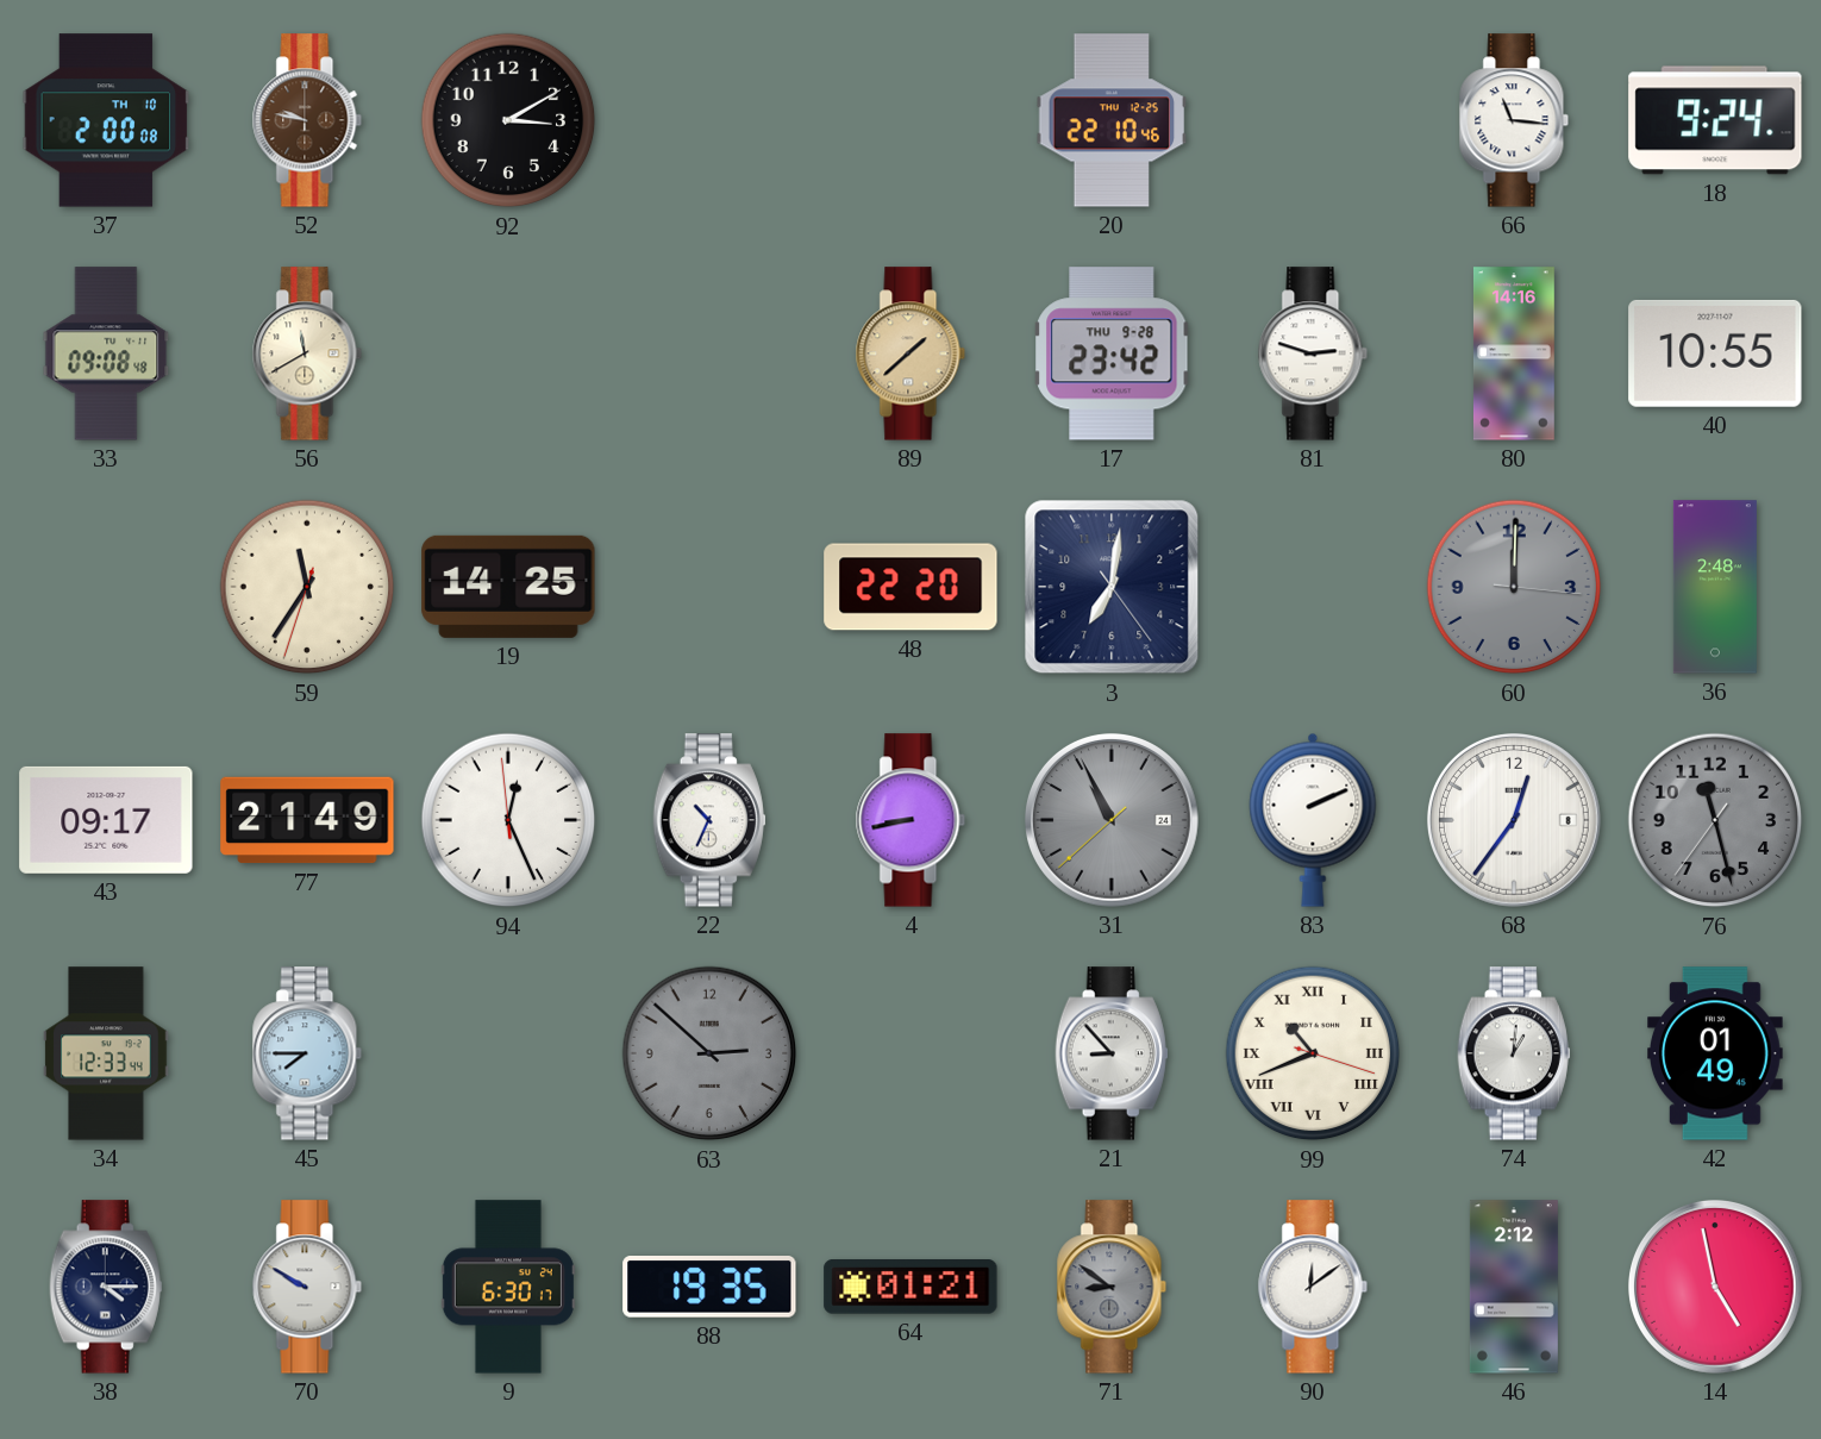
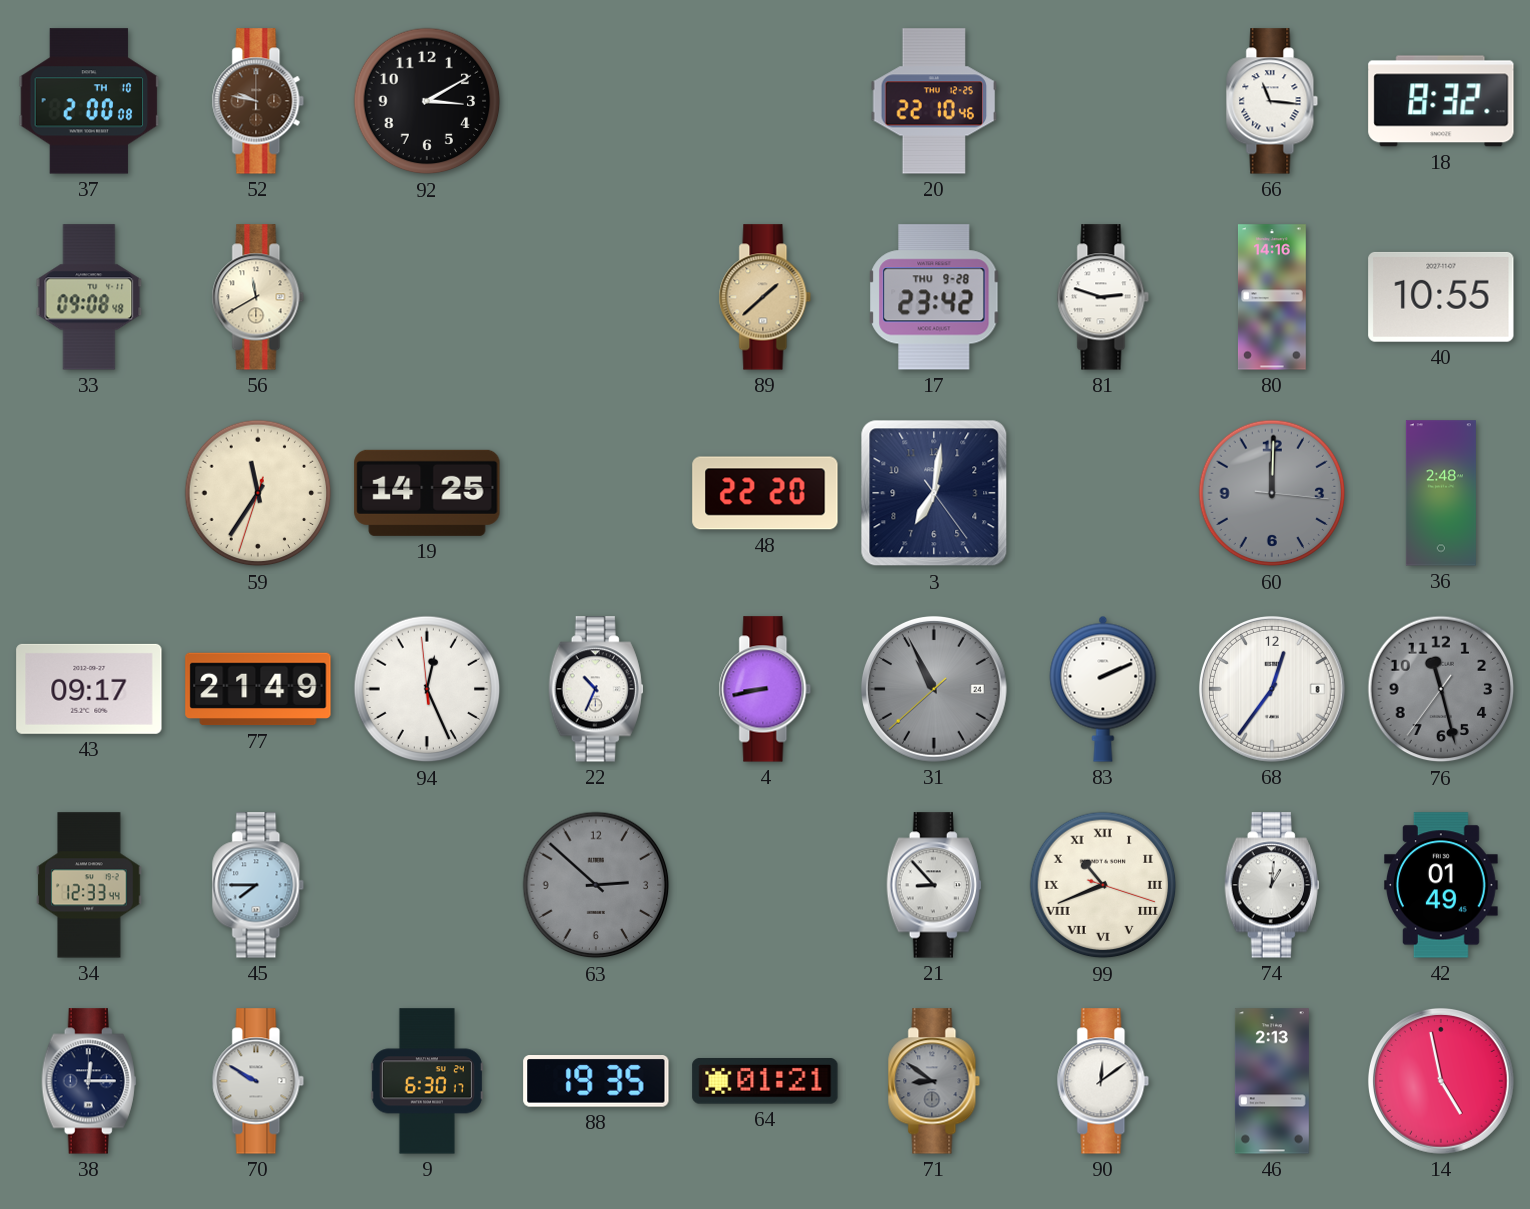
18: 9:24 -> 8:32 (1441, 101)
38: 4:15 -> 12:15 (89, 1081)
46: 2:12 -> 2:13 (1272, 1081)
